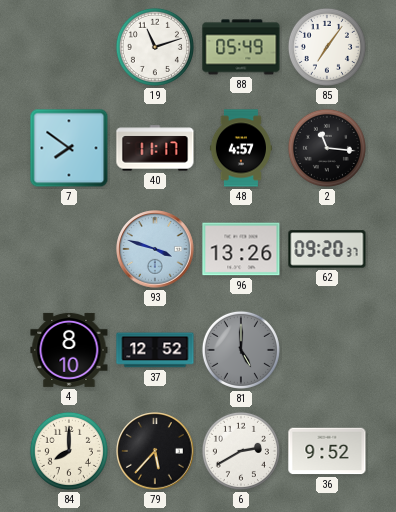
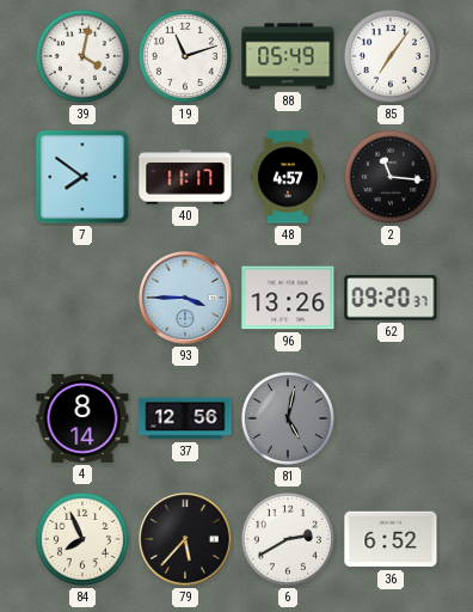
39: none -> 4:02 (82, 56)
93: 3:48 -> 3:45 (185, 298)
4: 8:10 -> 8:14 (82, 418)
37: 12:52 -> 12:56 (185, 418)
81: 5:00 -> 5:02 (288, 418)
84: 8:00 -> 7:56 (82, 539)
36: 9:52 -> 6:52 (391, 539)
